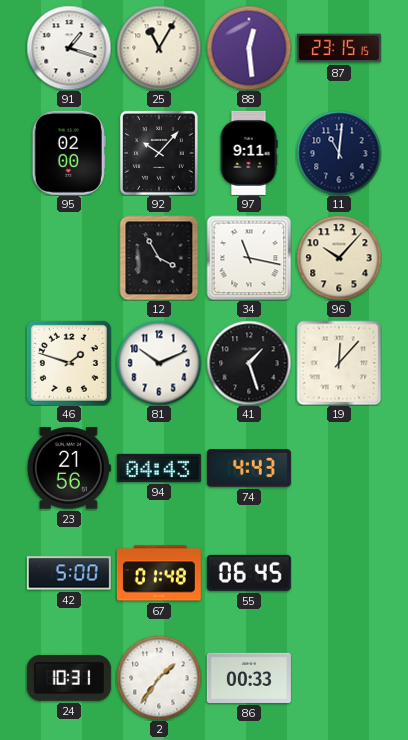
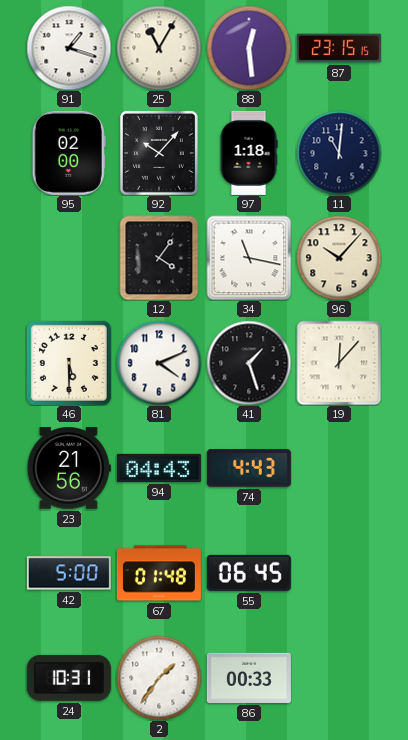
97: 9:11 -> 1:18 (249, 153)
12: 3:55 -> 4:06 (159, 258)
46: 1:48 -> 5:30 (69, 363)
81: 10:11 -> 4:11 (159, 363)
